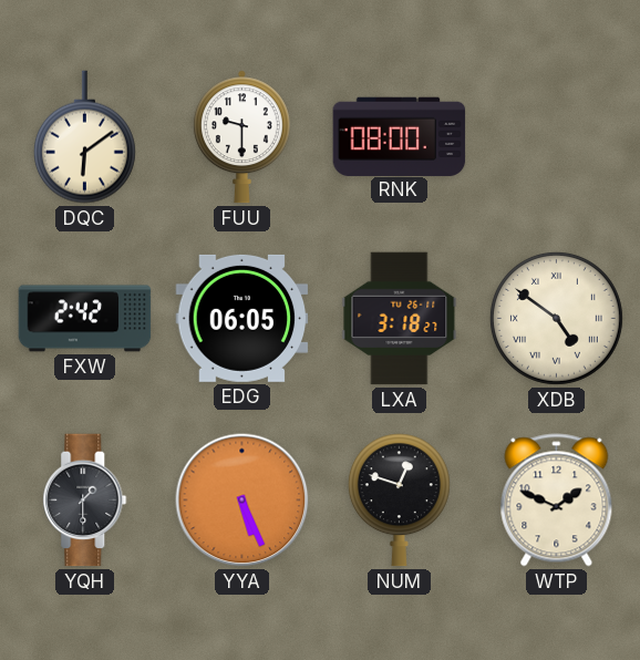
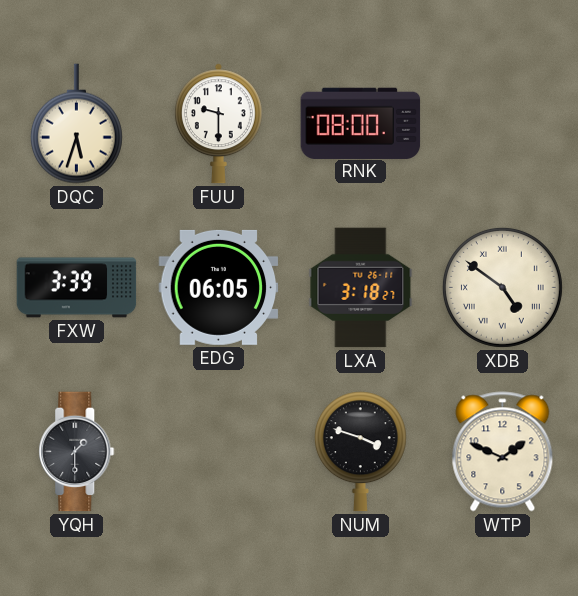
DQC: 6:09 -> 5:33 (76, 124)
FXW: 2:42 -> 3:39 (77, 288)
YYA: 5:26 -> none (242, 501)
NUM: 12:48 -> 3:48 (360, 452)
